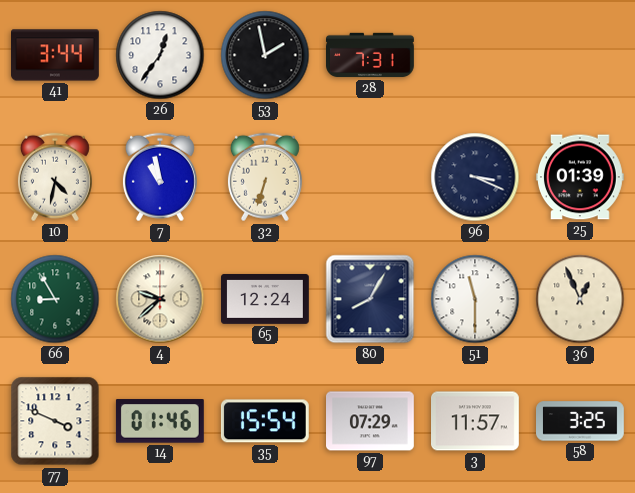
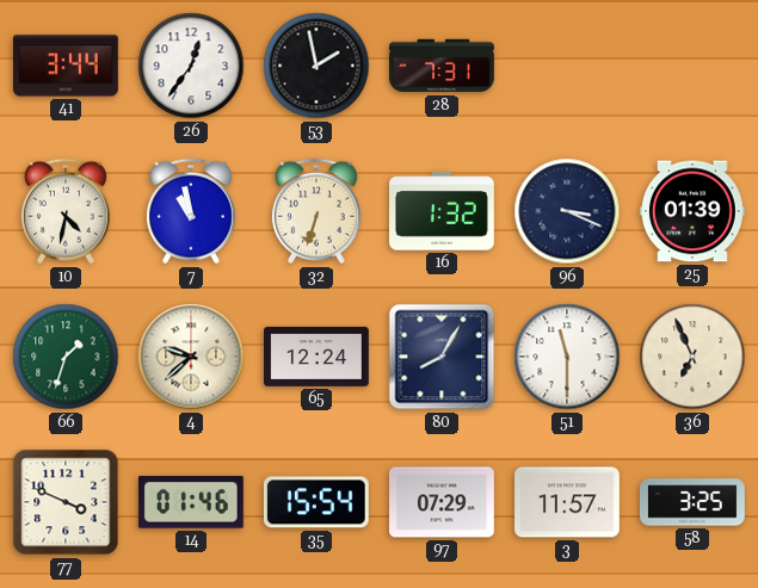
16: none -> 1:32 (443, 211)
66: 8:55 -> 1:33 (66, 357)
36: 12:56 -> 6:56 (692, 357)
